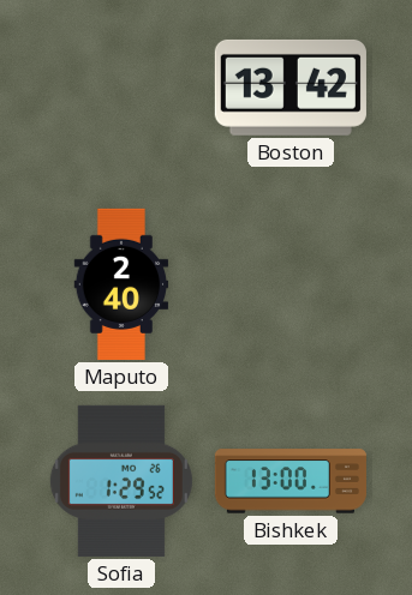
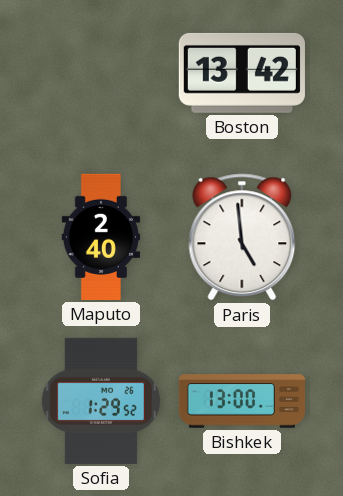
Paris: none -> 4:59 (242, 237)
